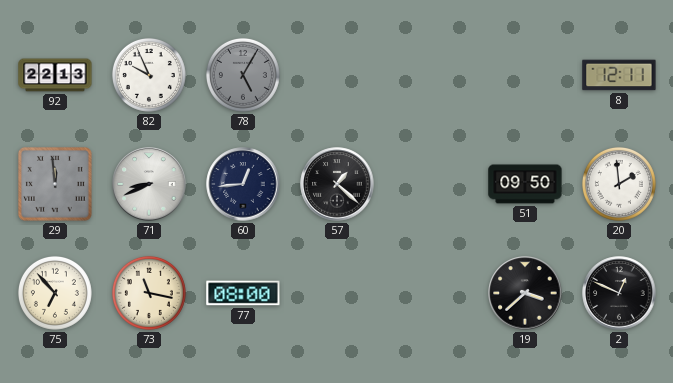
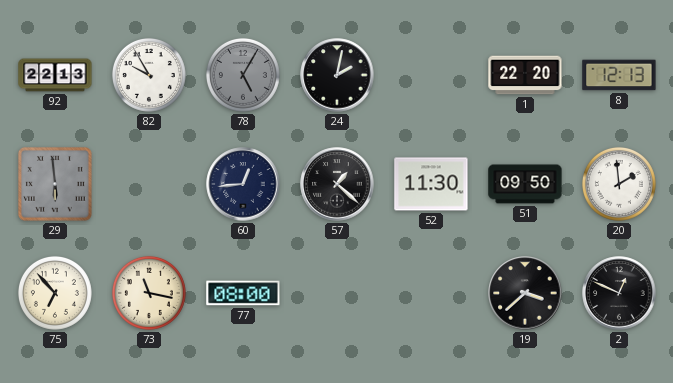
82: 9:56 -> 9:55 (149, 75)
24: none -> 2:02 (337, 75)
1: none -> 22:20 (525, 75)
8: 12:11 -> 12:13 (619, 75)
29: 11:59 -> 5:59 (55, 184)
71: 8:41 -> none (149, 184)
52: none -> 11:30 (431, 184)
